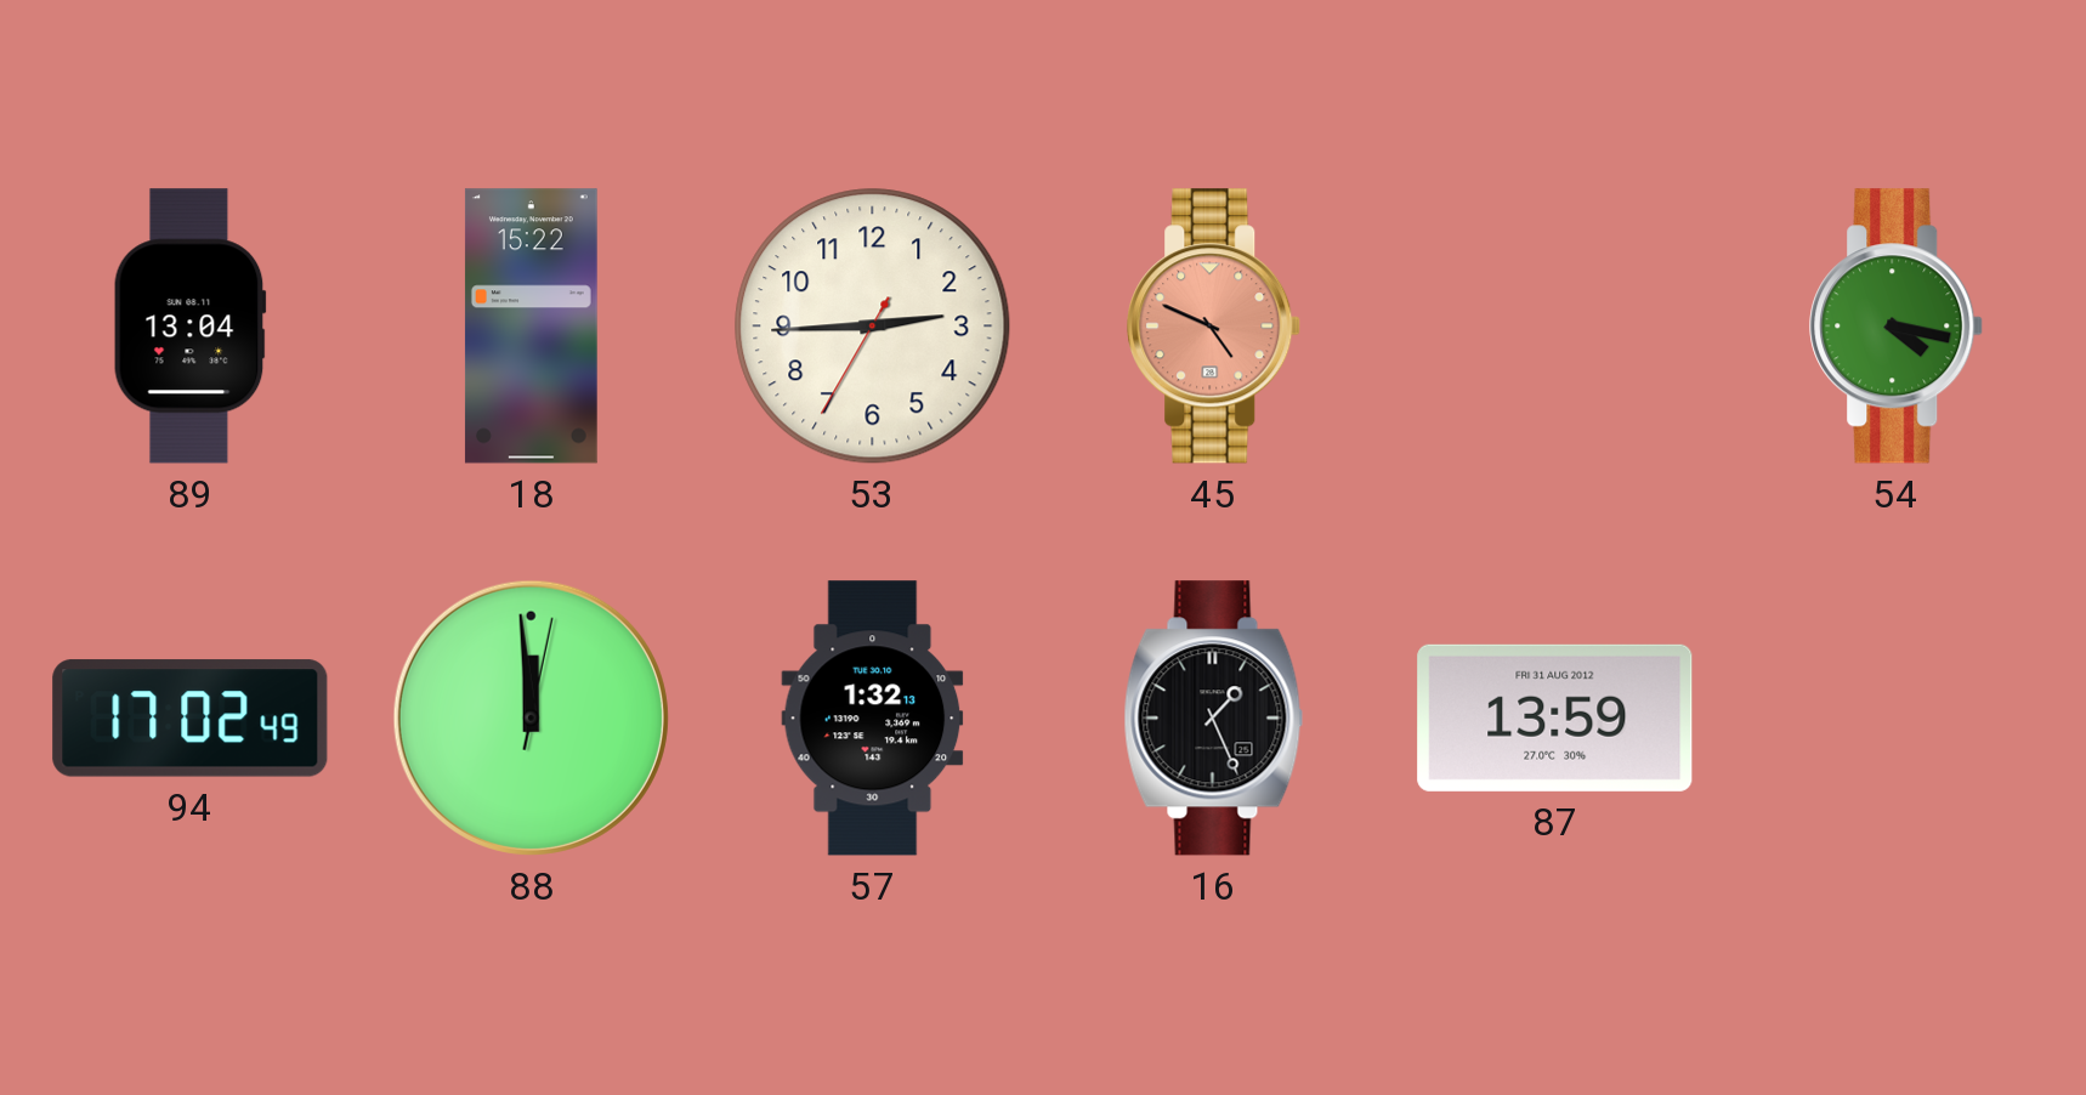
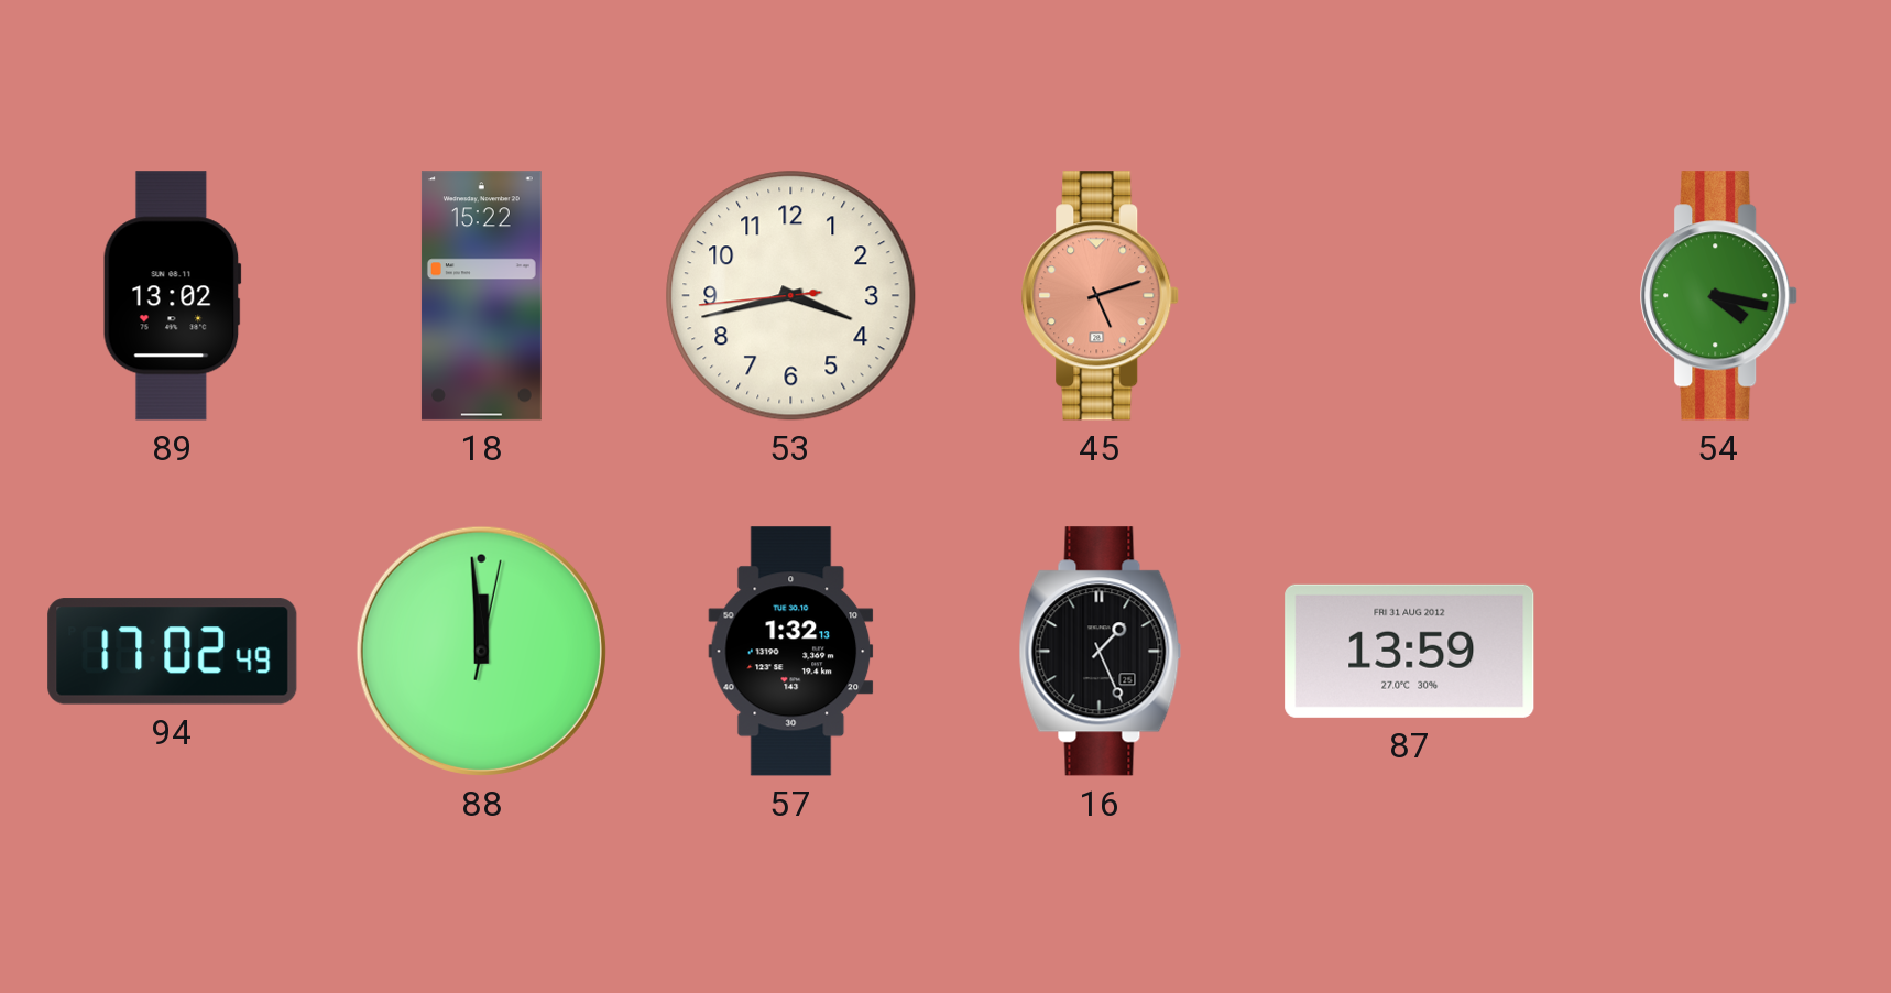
89: 13:04 -> 13:02 (172, 296)
53: 2:44 -> 3:42 (791, 296)
45: 4:49 -> 5:12 (1101, 296)
